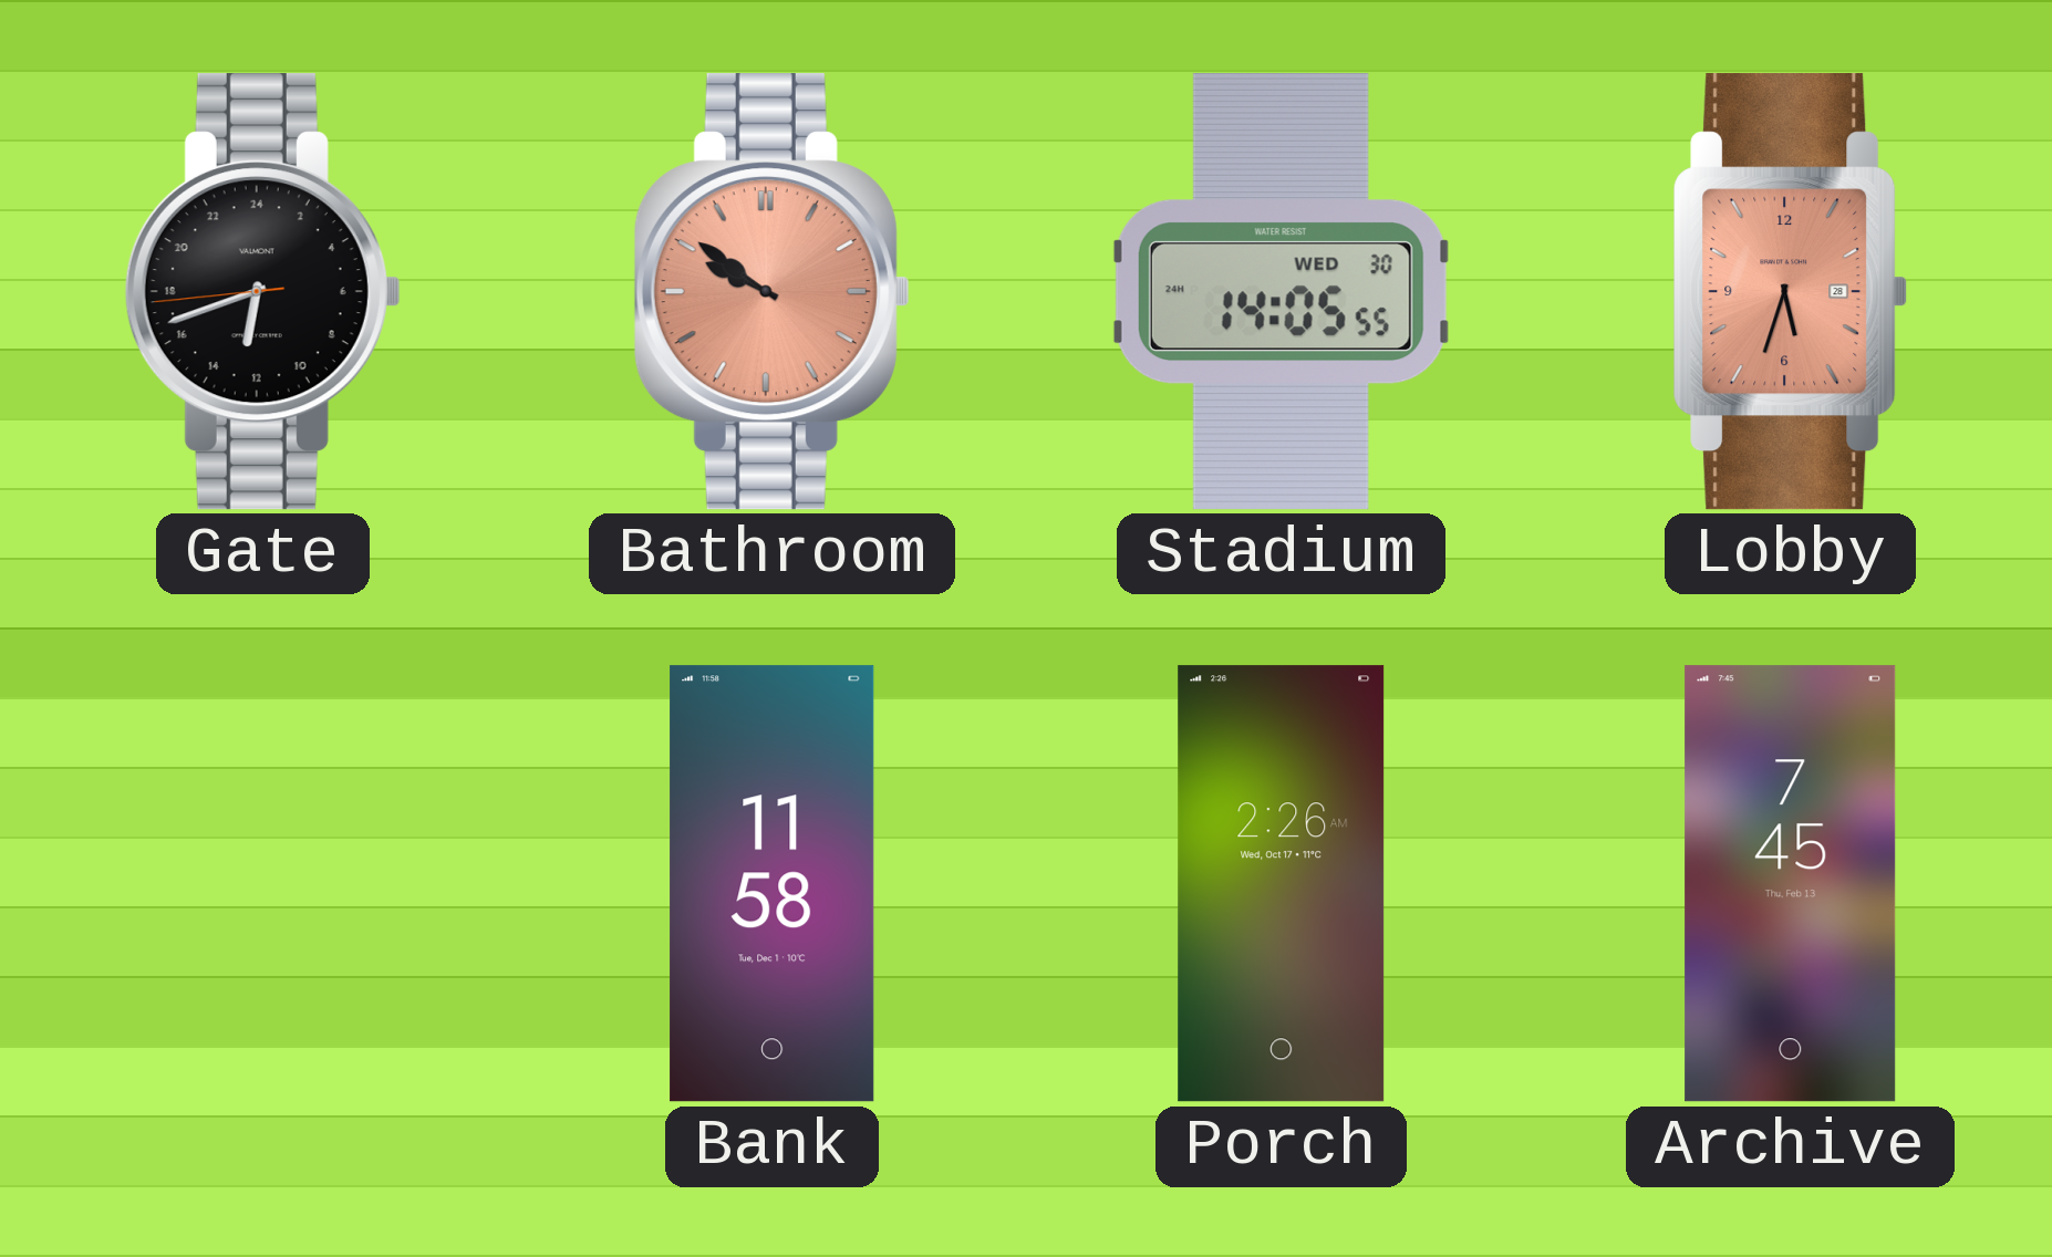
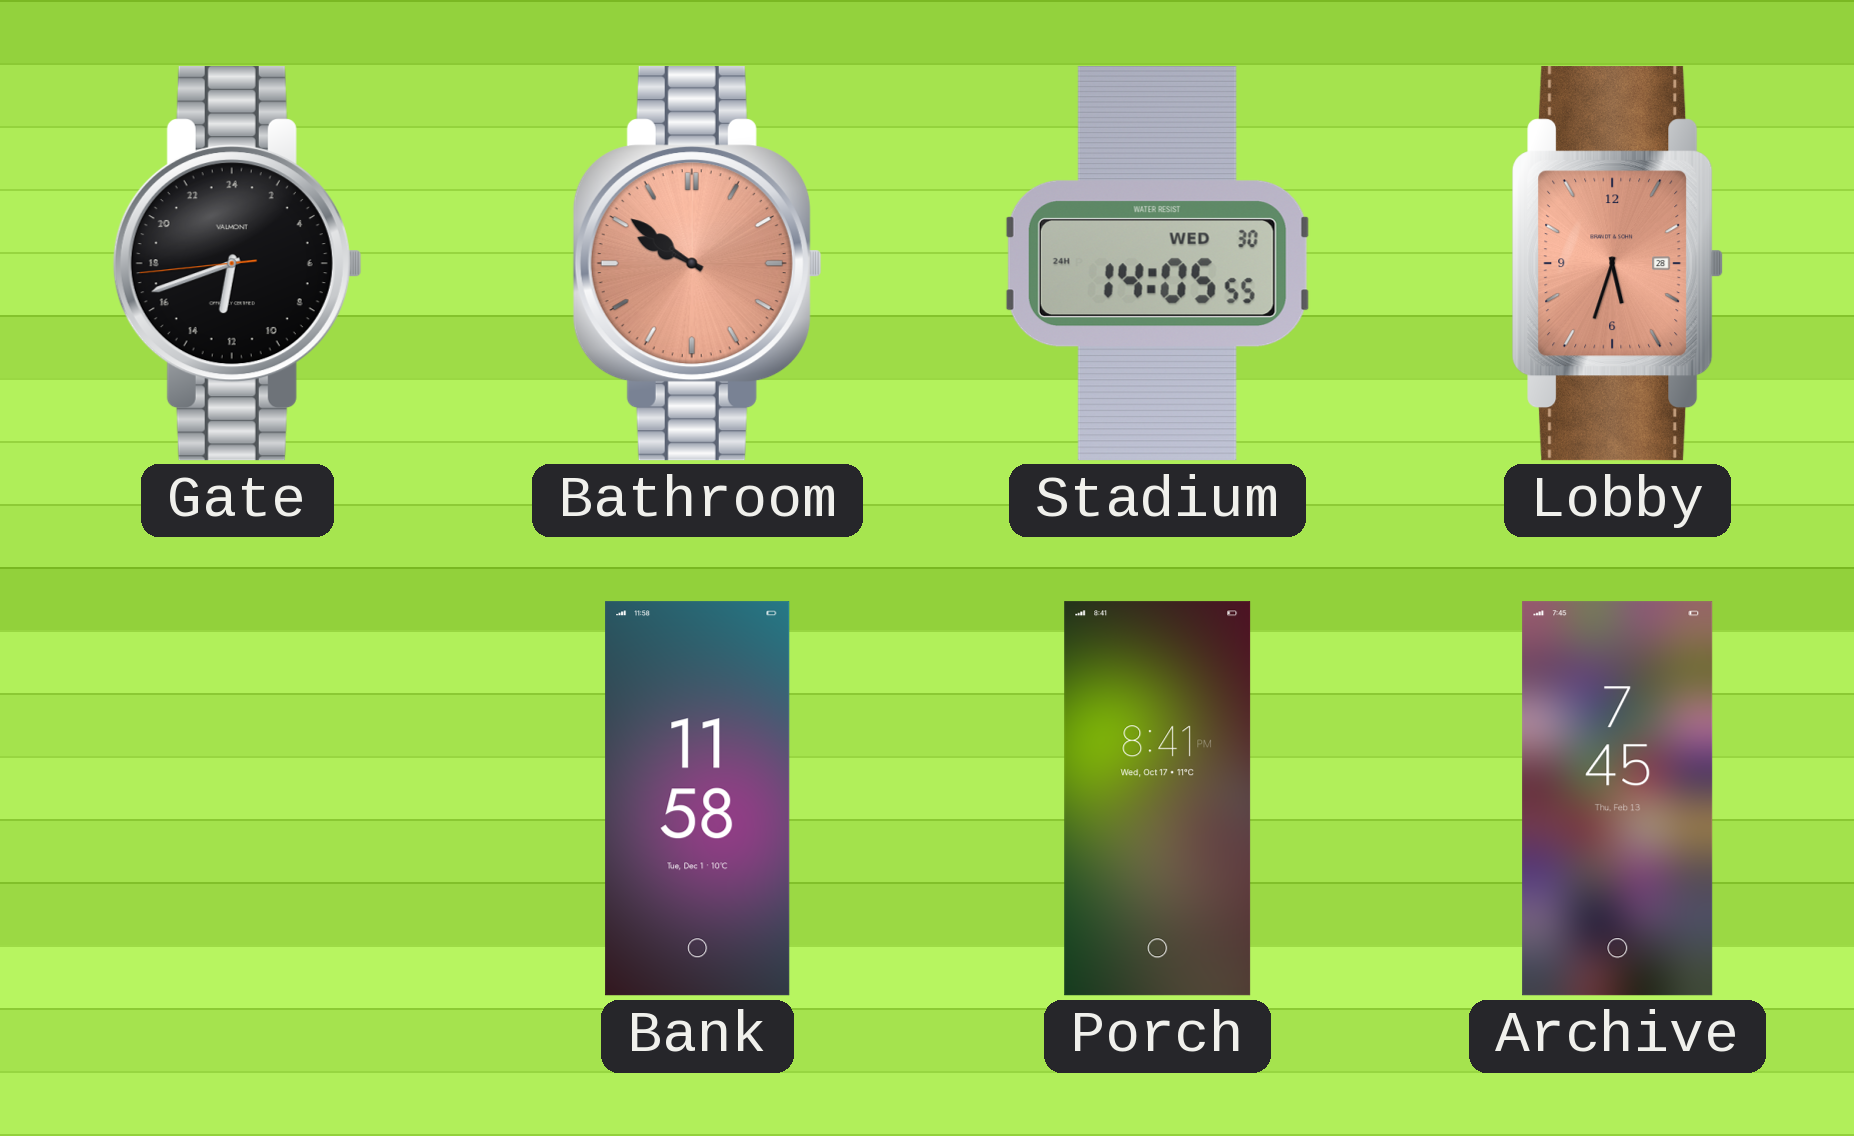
Porch: 2:26 -> 8:41 (1158, 799)
